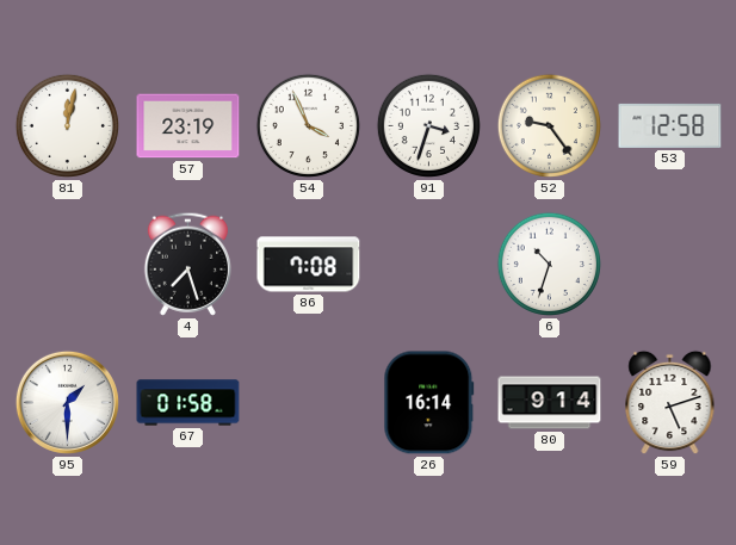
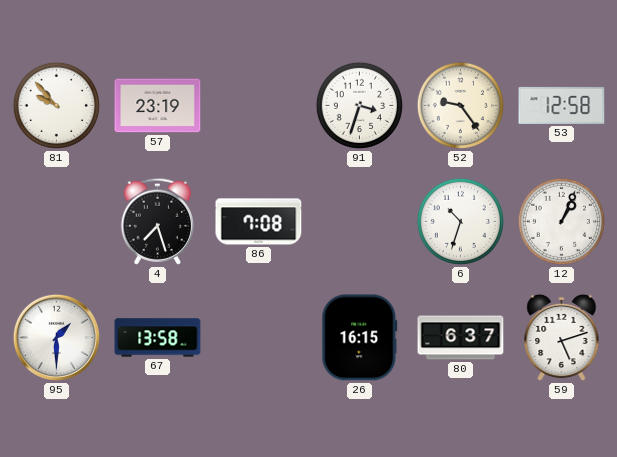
81: 12:02 -> 9:53 (56, 105)
54: 3:56 -> none (308, 125)
12: none -> 1:04 (561, 221)
67: 01:58 -> 13:58 (158, 338)
26: 16:14 -> 16:15 (360, 338)
80: 9:14 -> 6:37 (461, 338)
